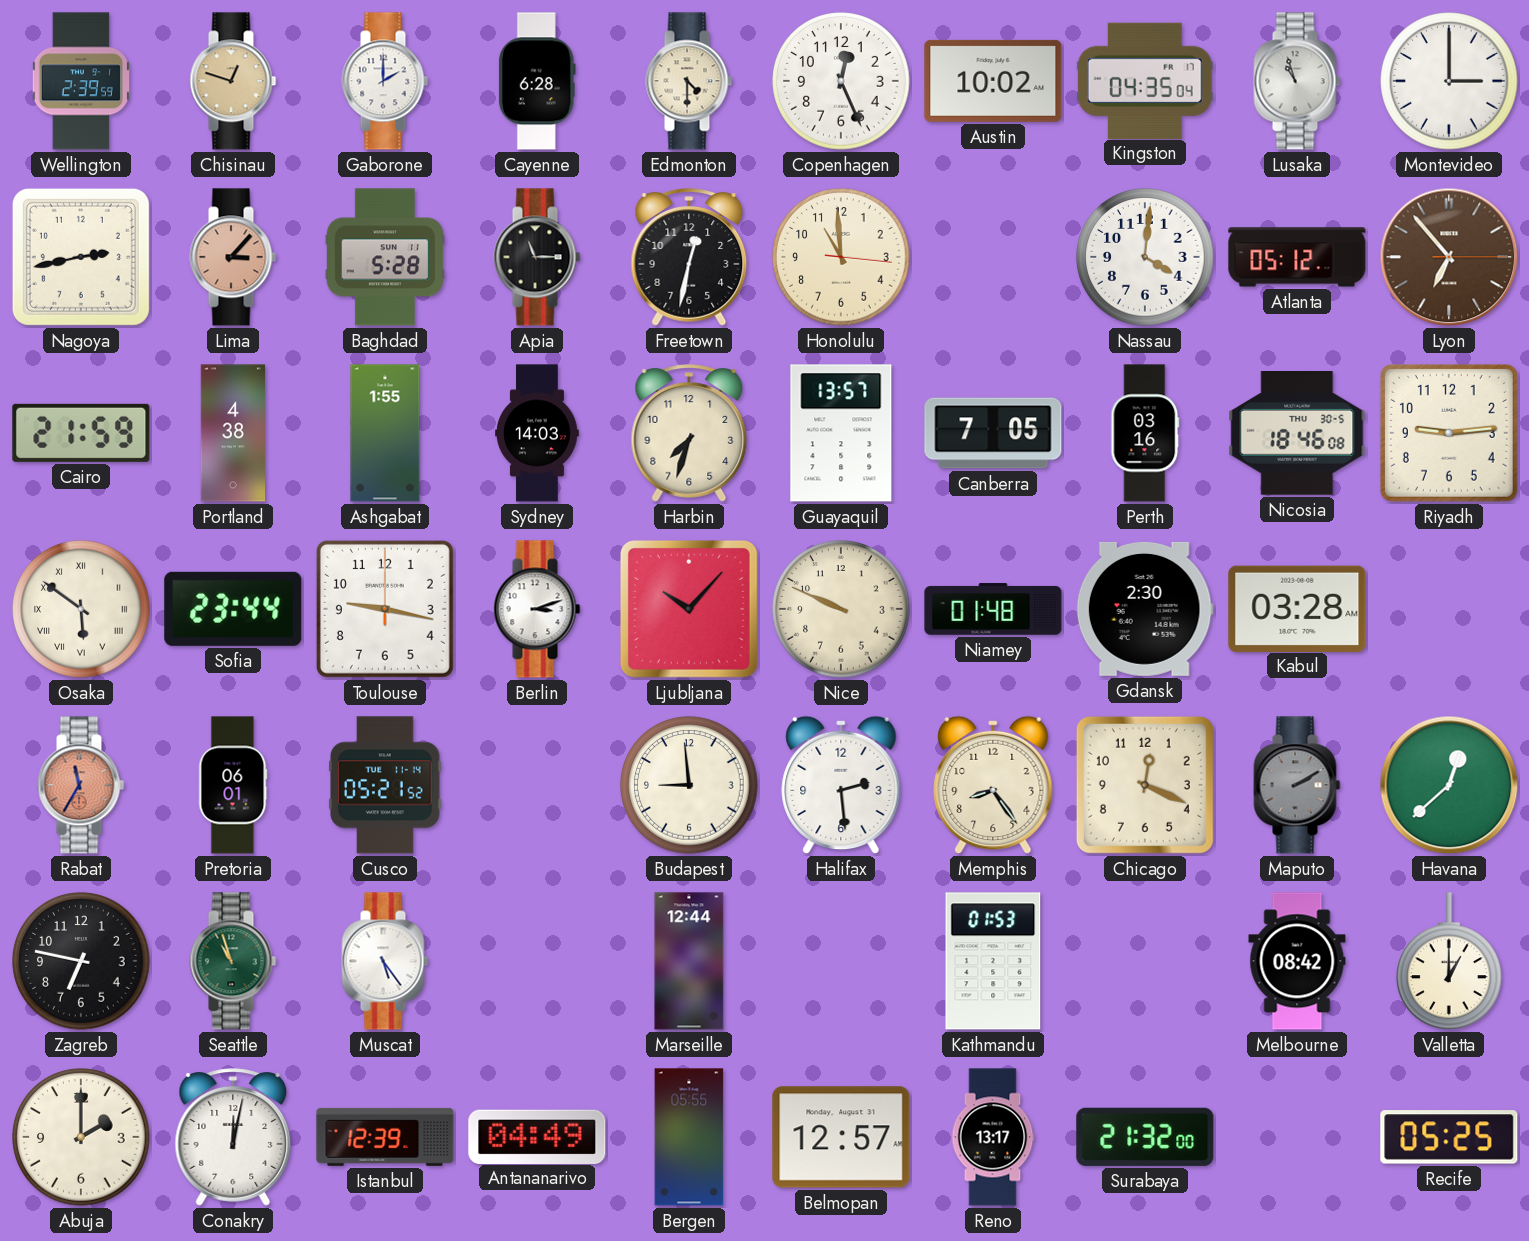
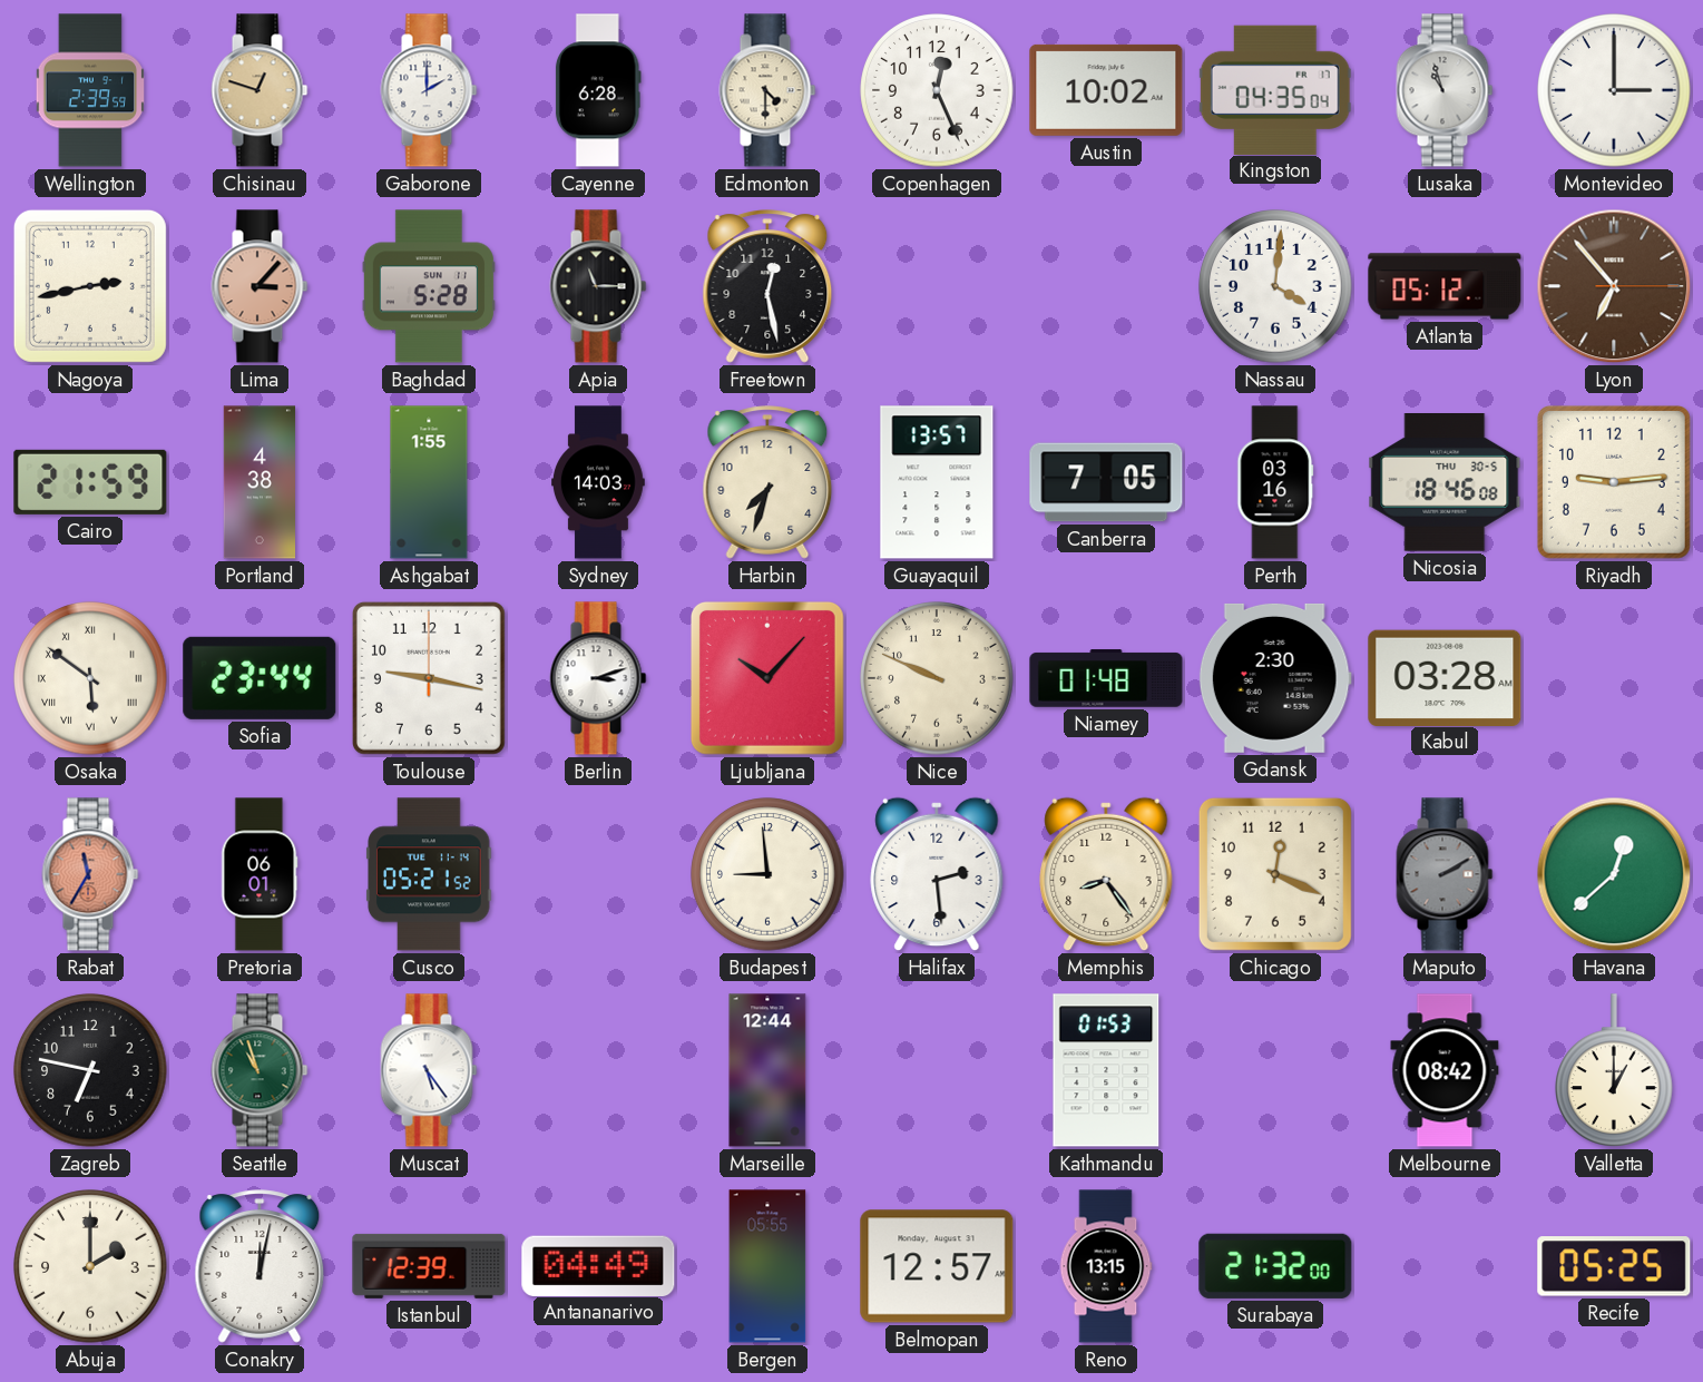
Freetown: 12:32 -> 12:28 (767, 286)
Honolulu: 10:59 -> none (841, 257)
Reno: 13:17 -> 13:15 (1106, 1266)
